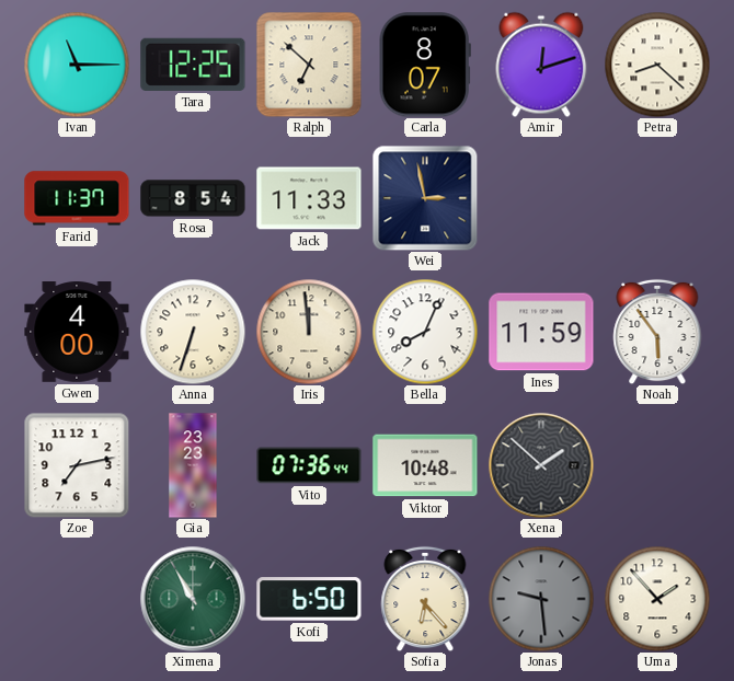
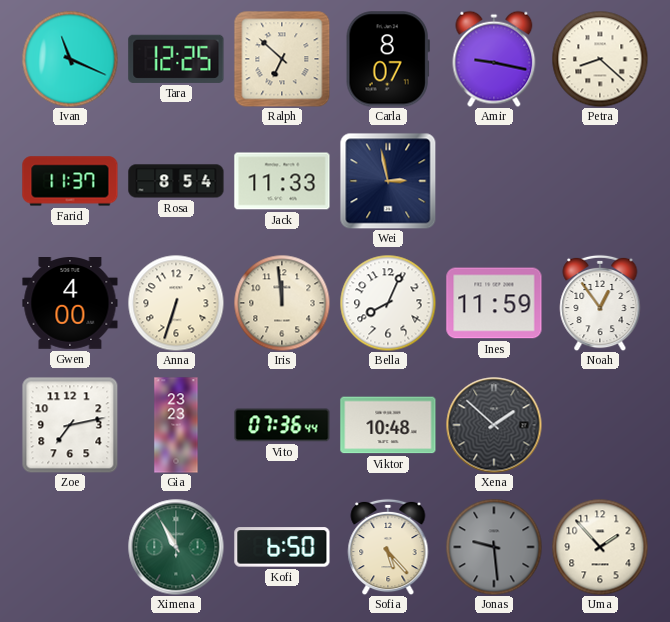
Ivan: 11:15 -> 11:19 (70, 59)
Amir: 12:12 -> 9:17 (494, 59)
Noah: 5:54 -> 12:54 (600, 303)
Sofia: 6:23 -> 5:23 (388, 547)
